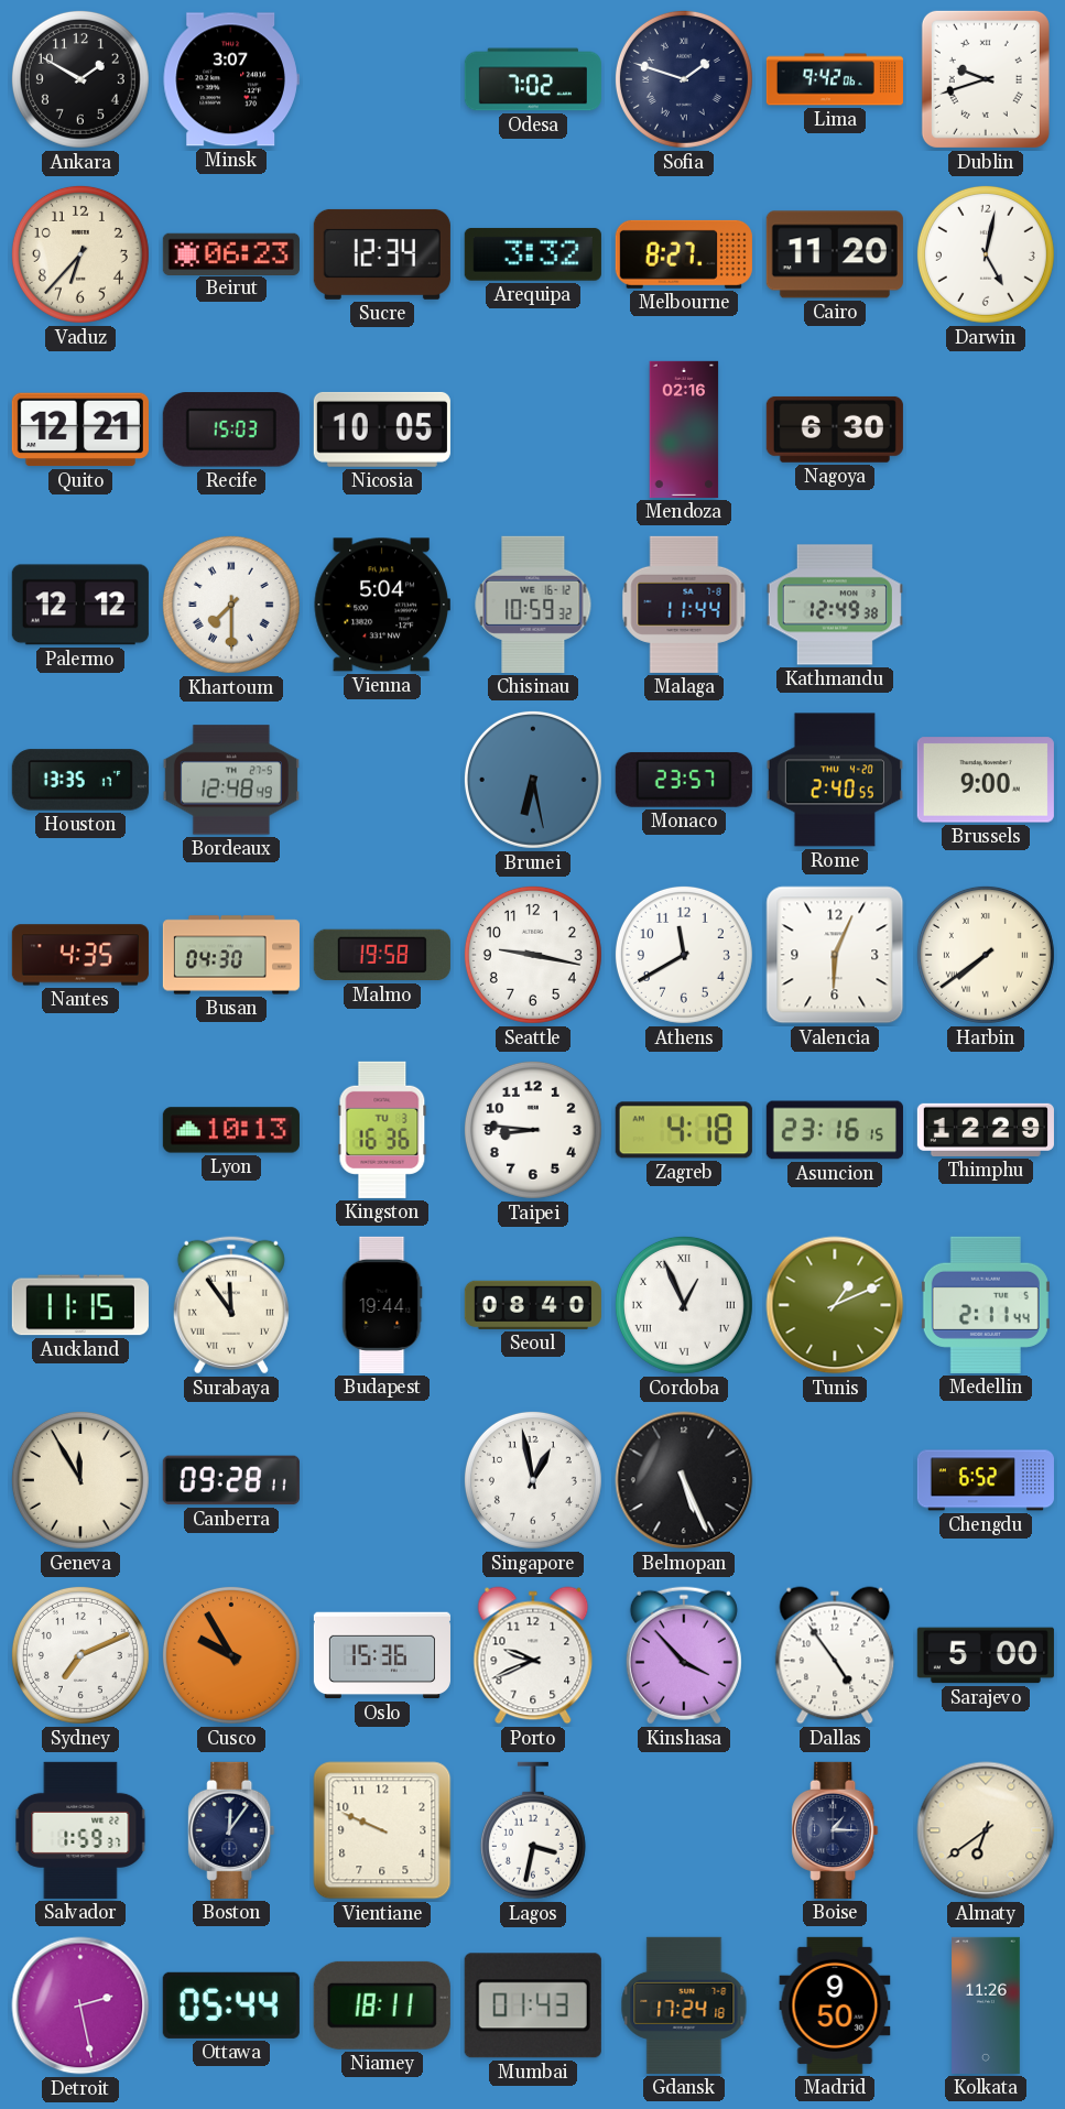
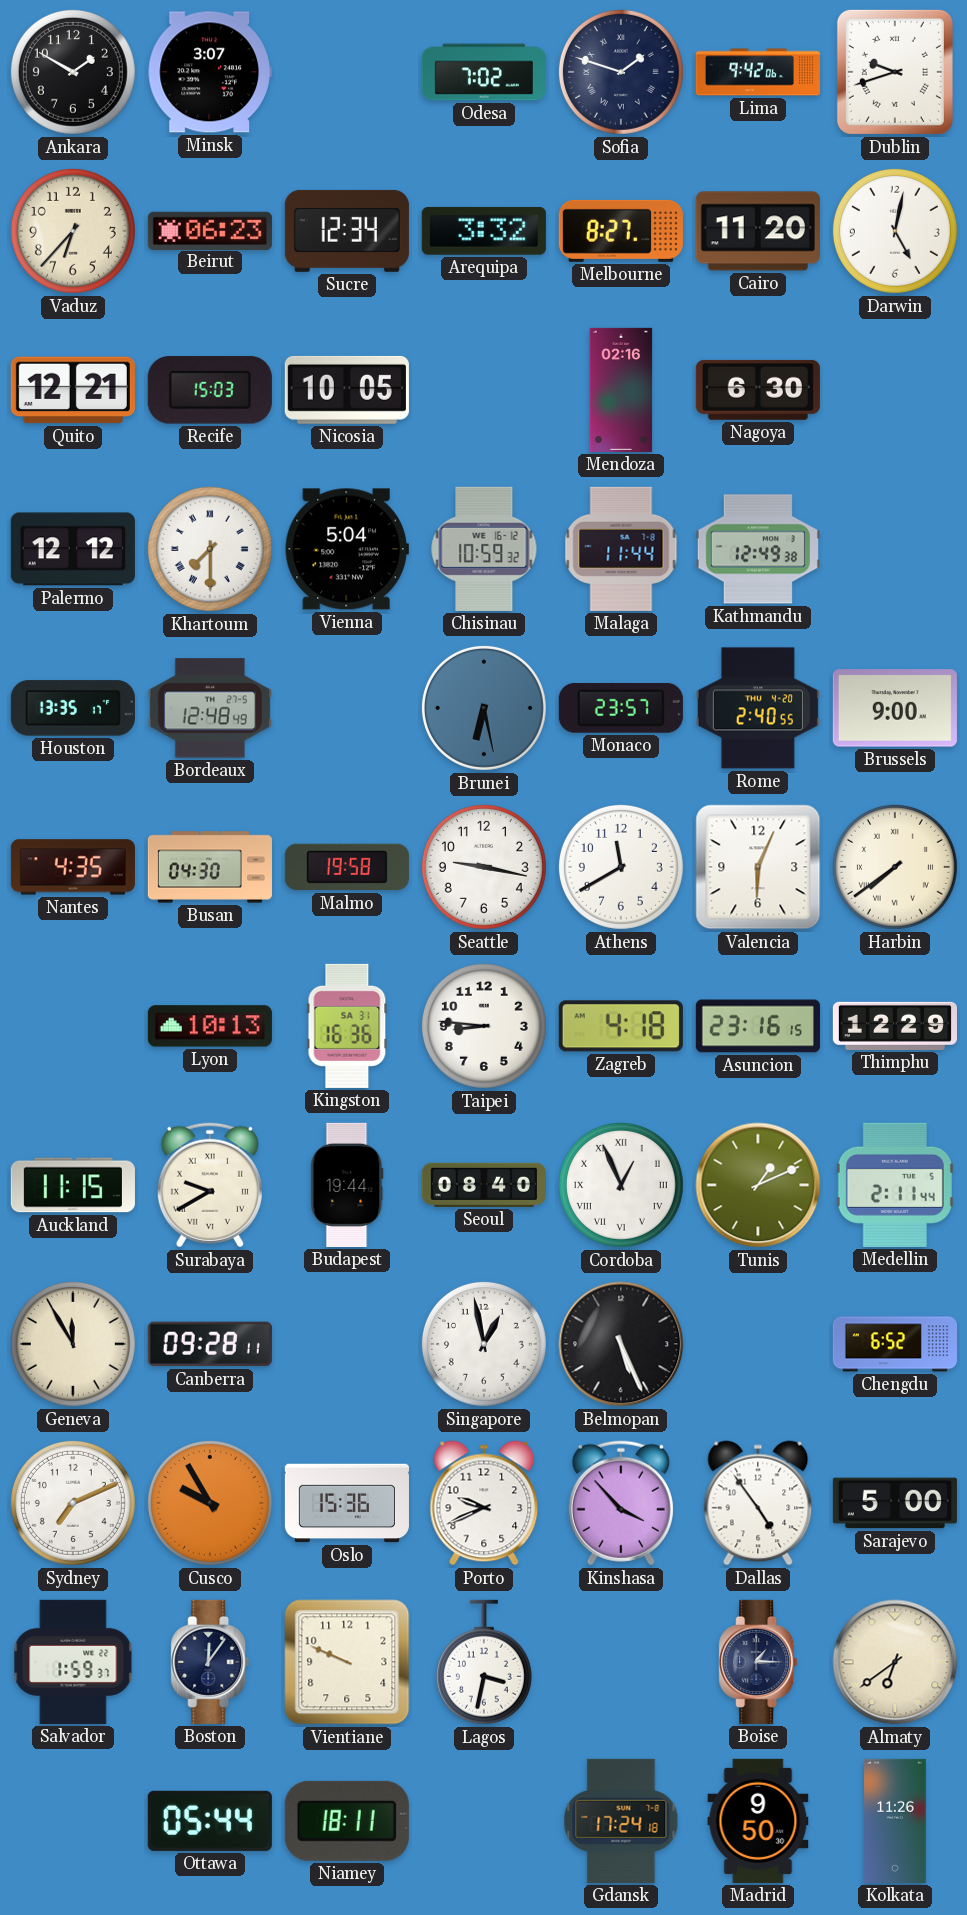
Kingston date: TU 3 -> SA 31 (347, 1026)
Surabaya: 11:54 -> 9:40 (210, 1185)
Detroit: 2:28 -> none (80, 2005)
Mumbai: 01:43 -> none (533, 2005)
